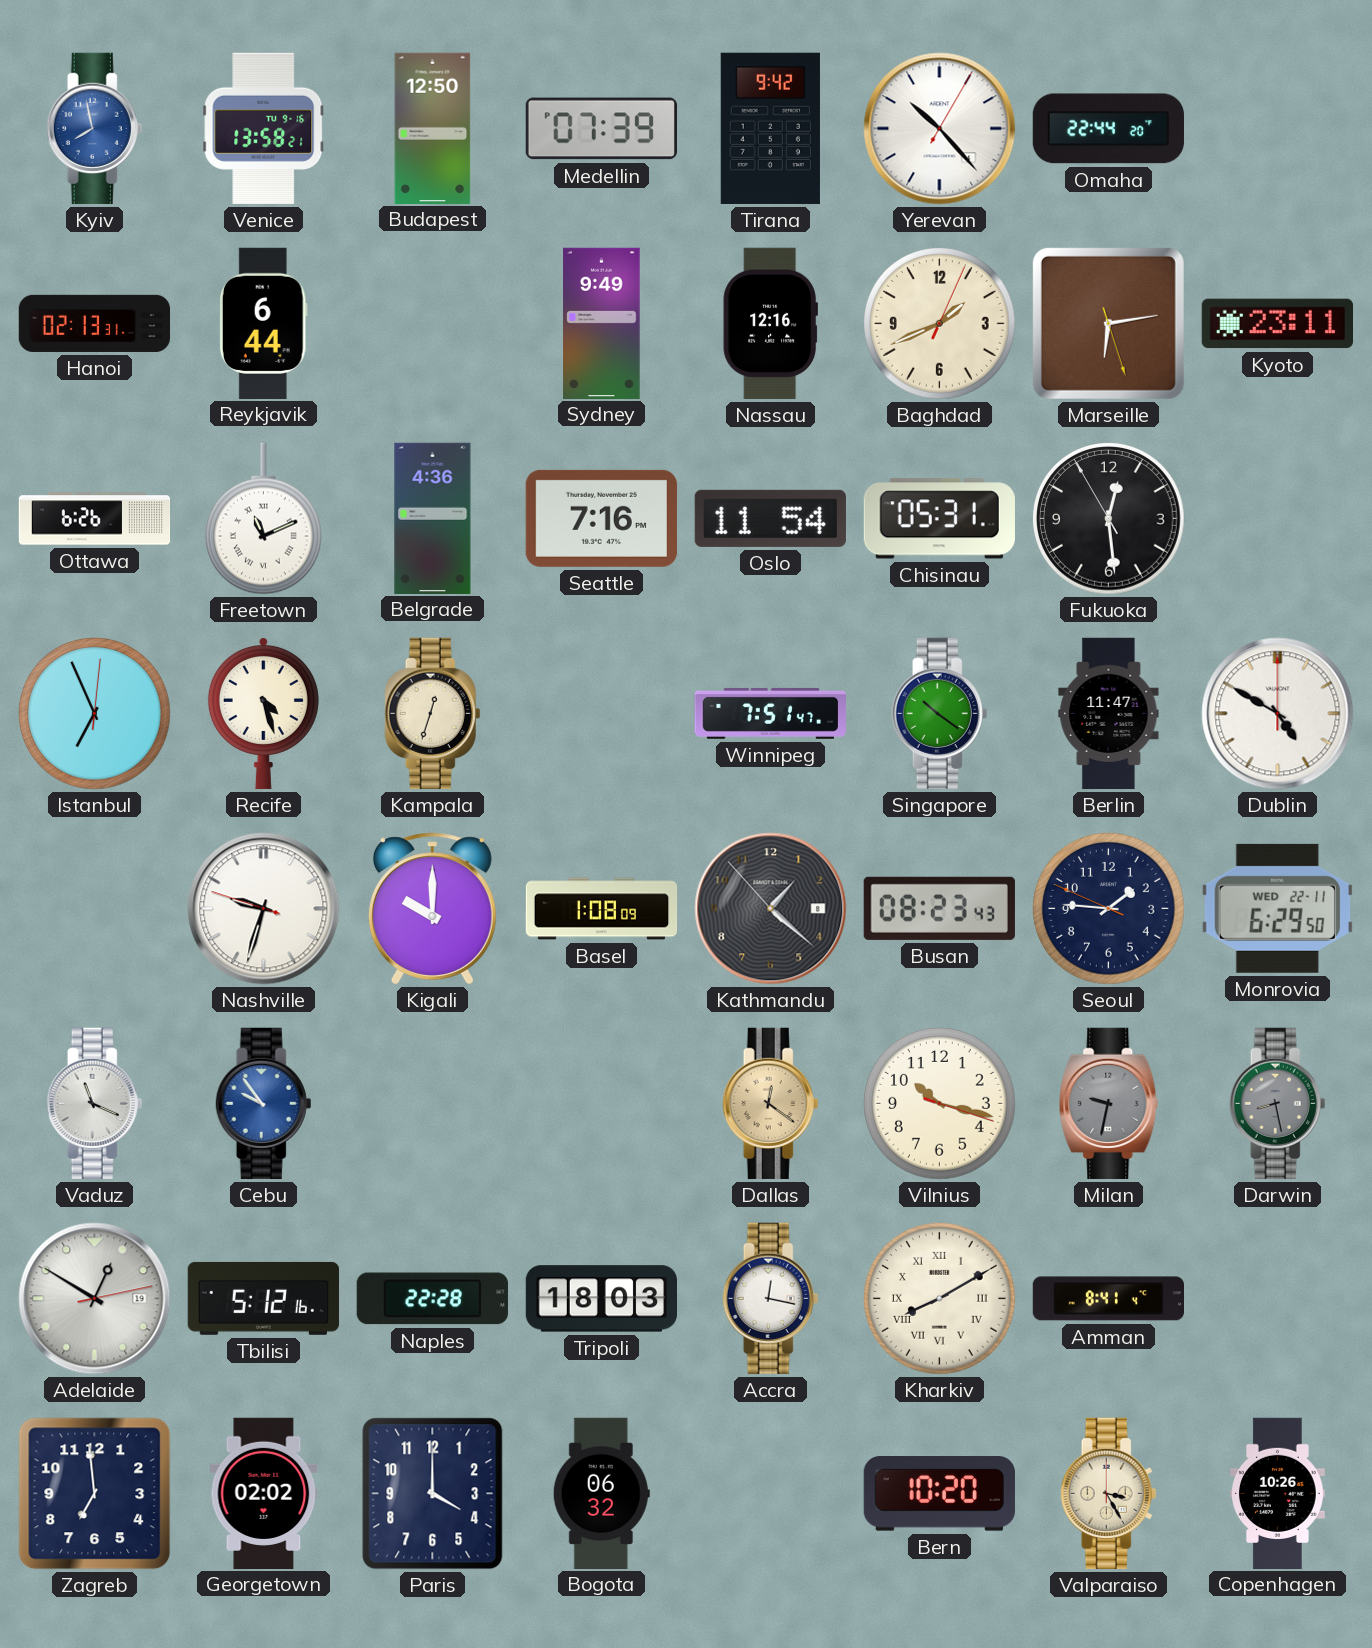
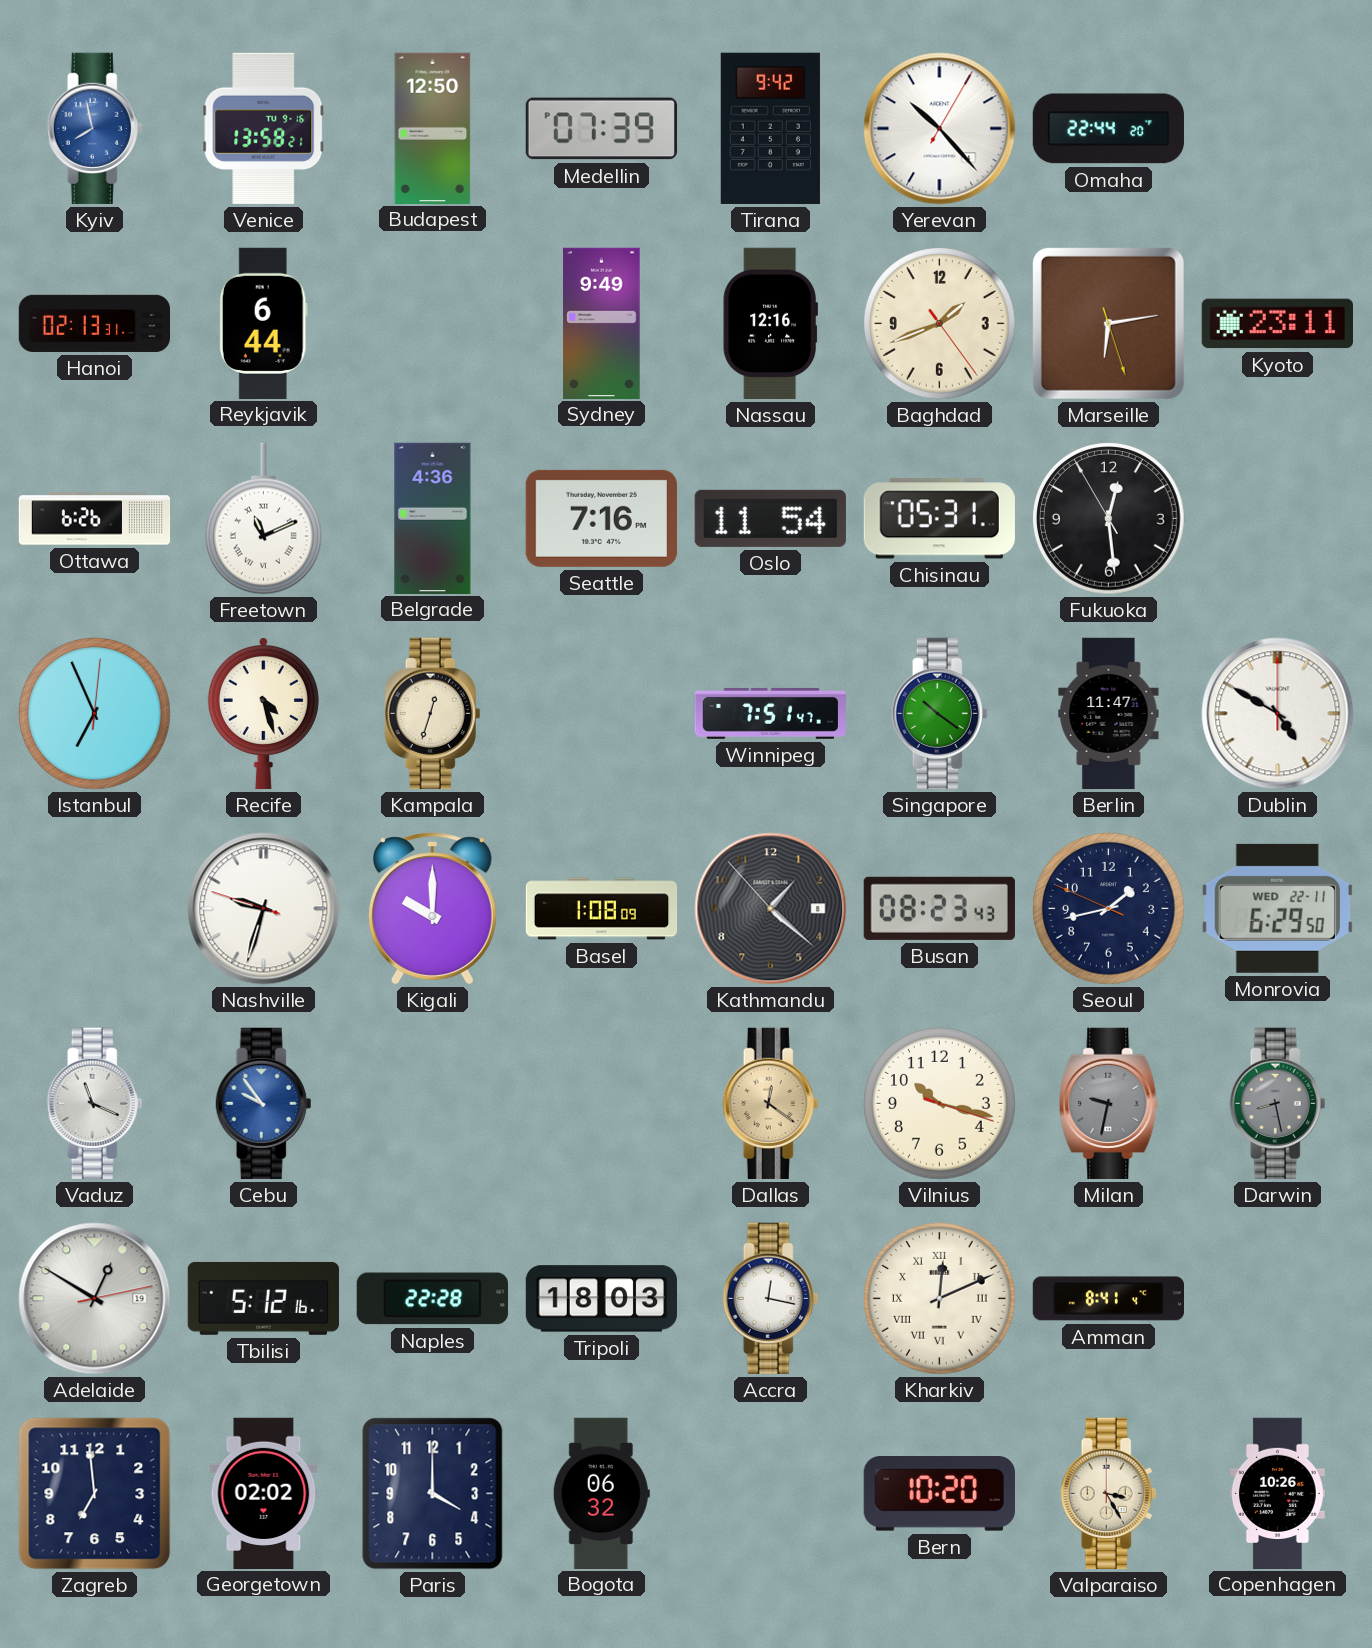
Baghdad: 1:41:04 -> 1:41:24 (940, 324)
Seoul: 1:45 -> 1:42 (1109, 909)
Kharkiv: 8:10 -> 12:11 (940, 1299)
